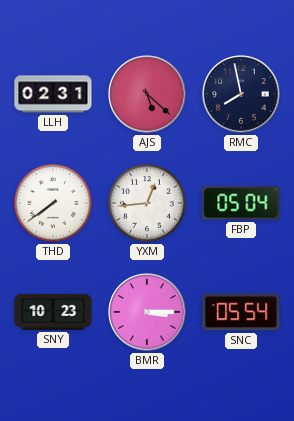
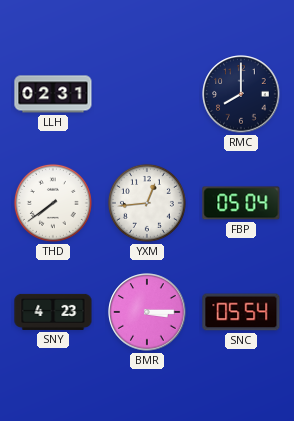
AJS: 5:22 -> none (147, 94)
RMC: 7:58 -> 8:00 (241, 94)
SNY: 10:23 -> 4:23 (53, 312)
